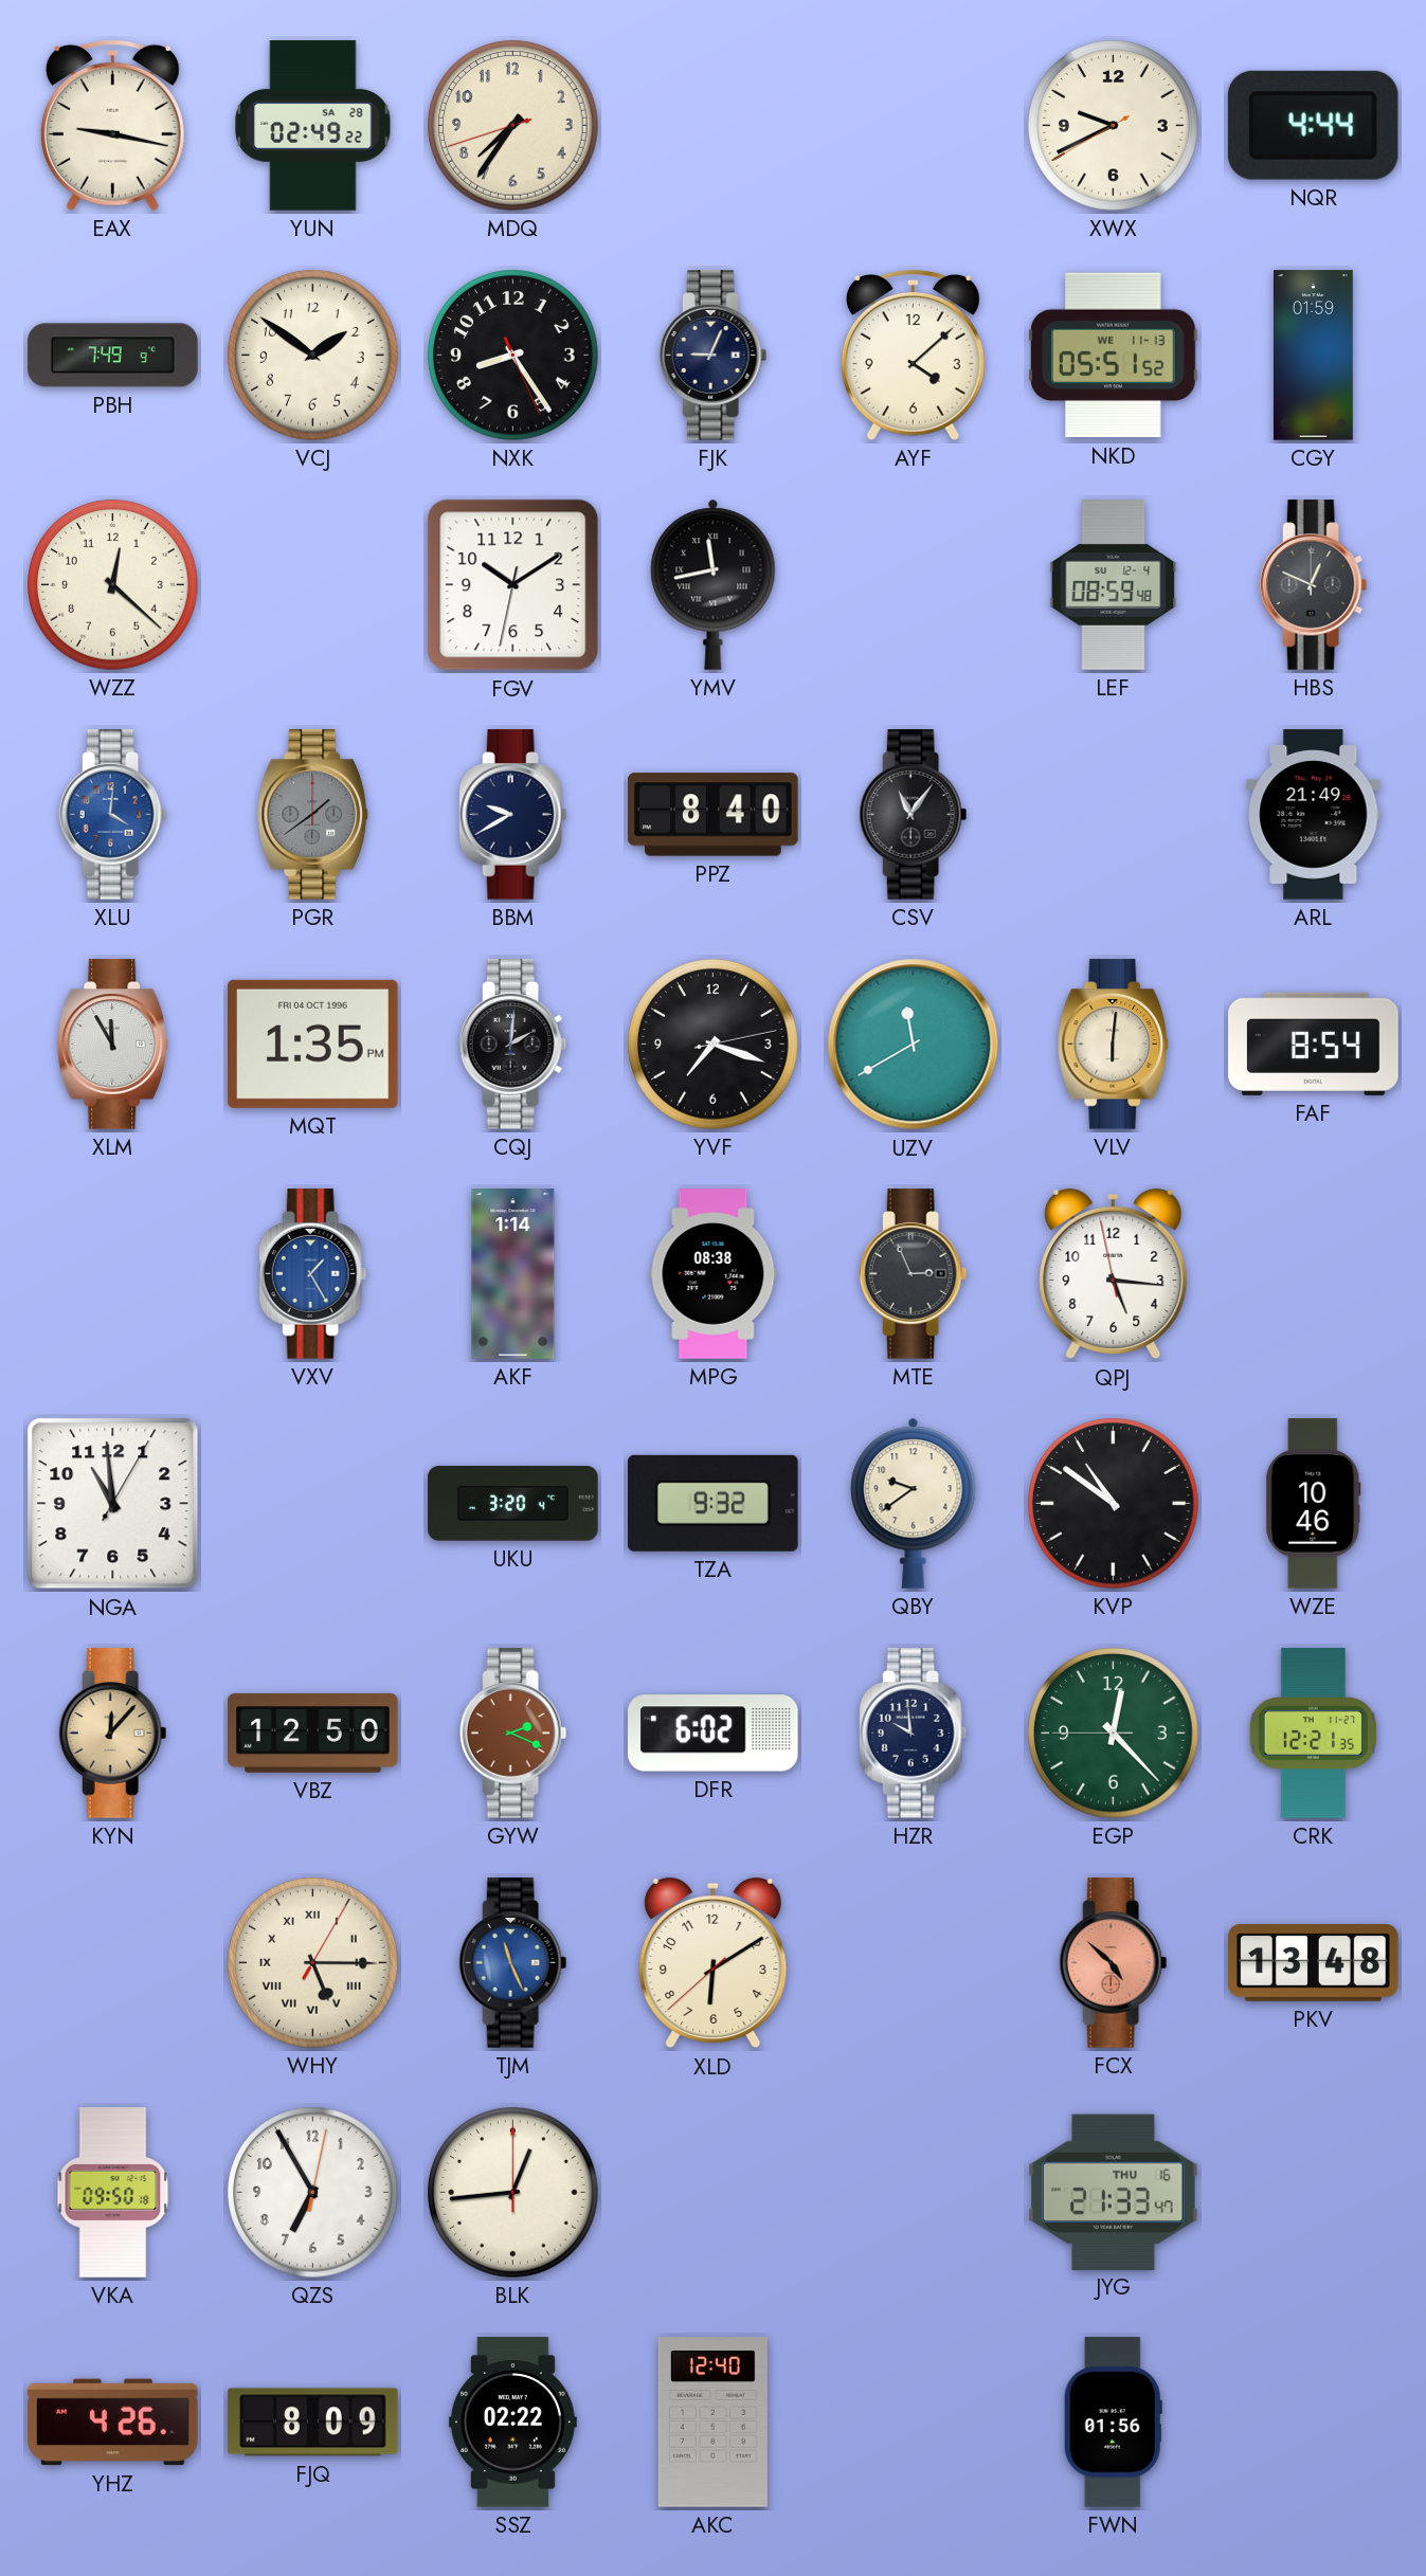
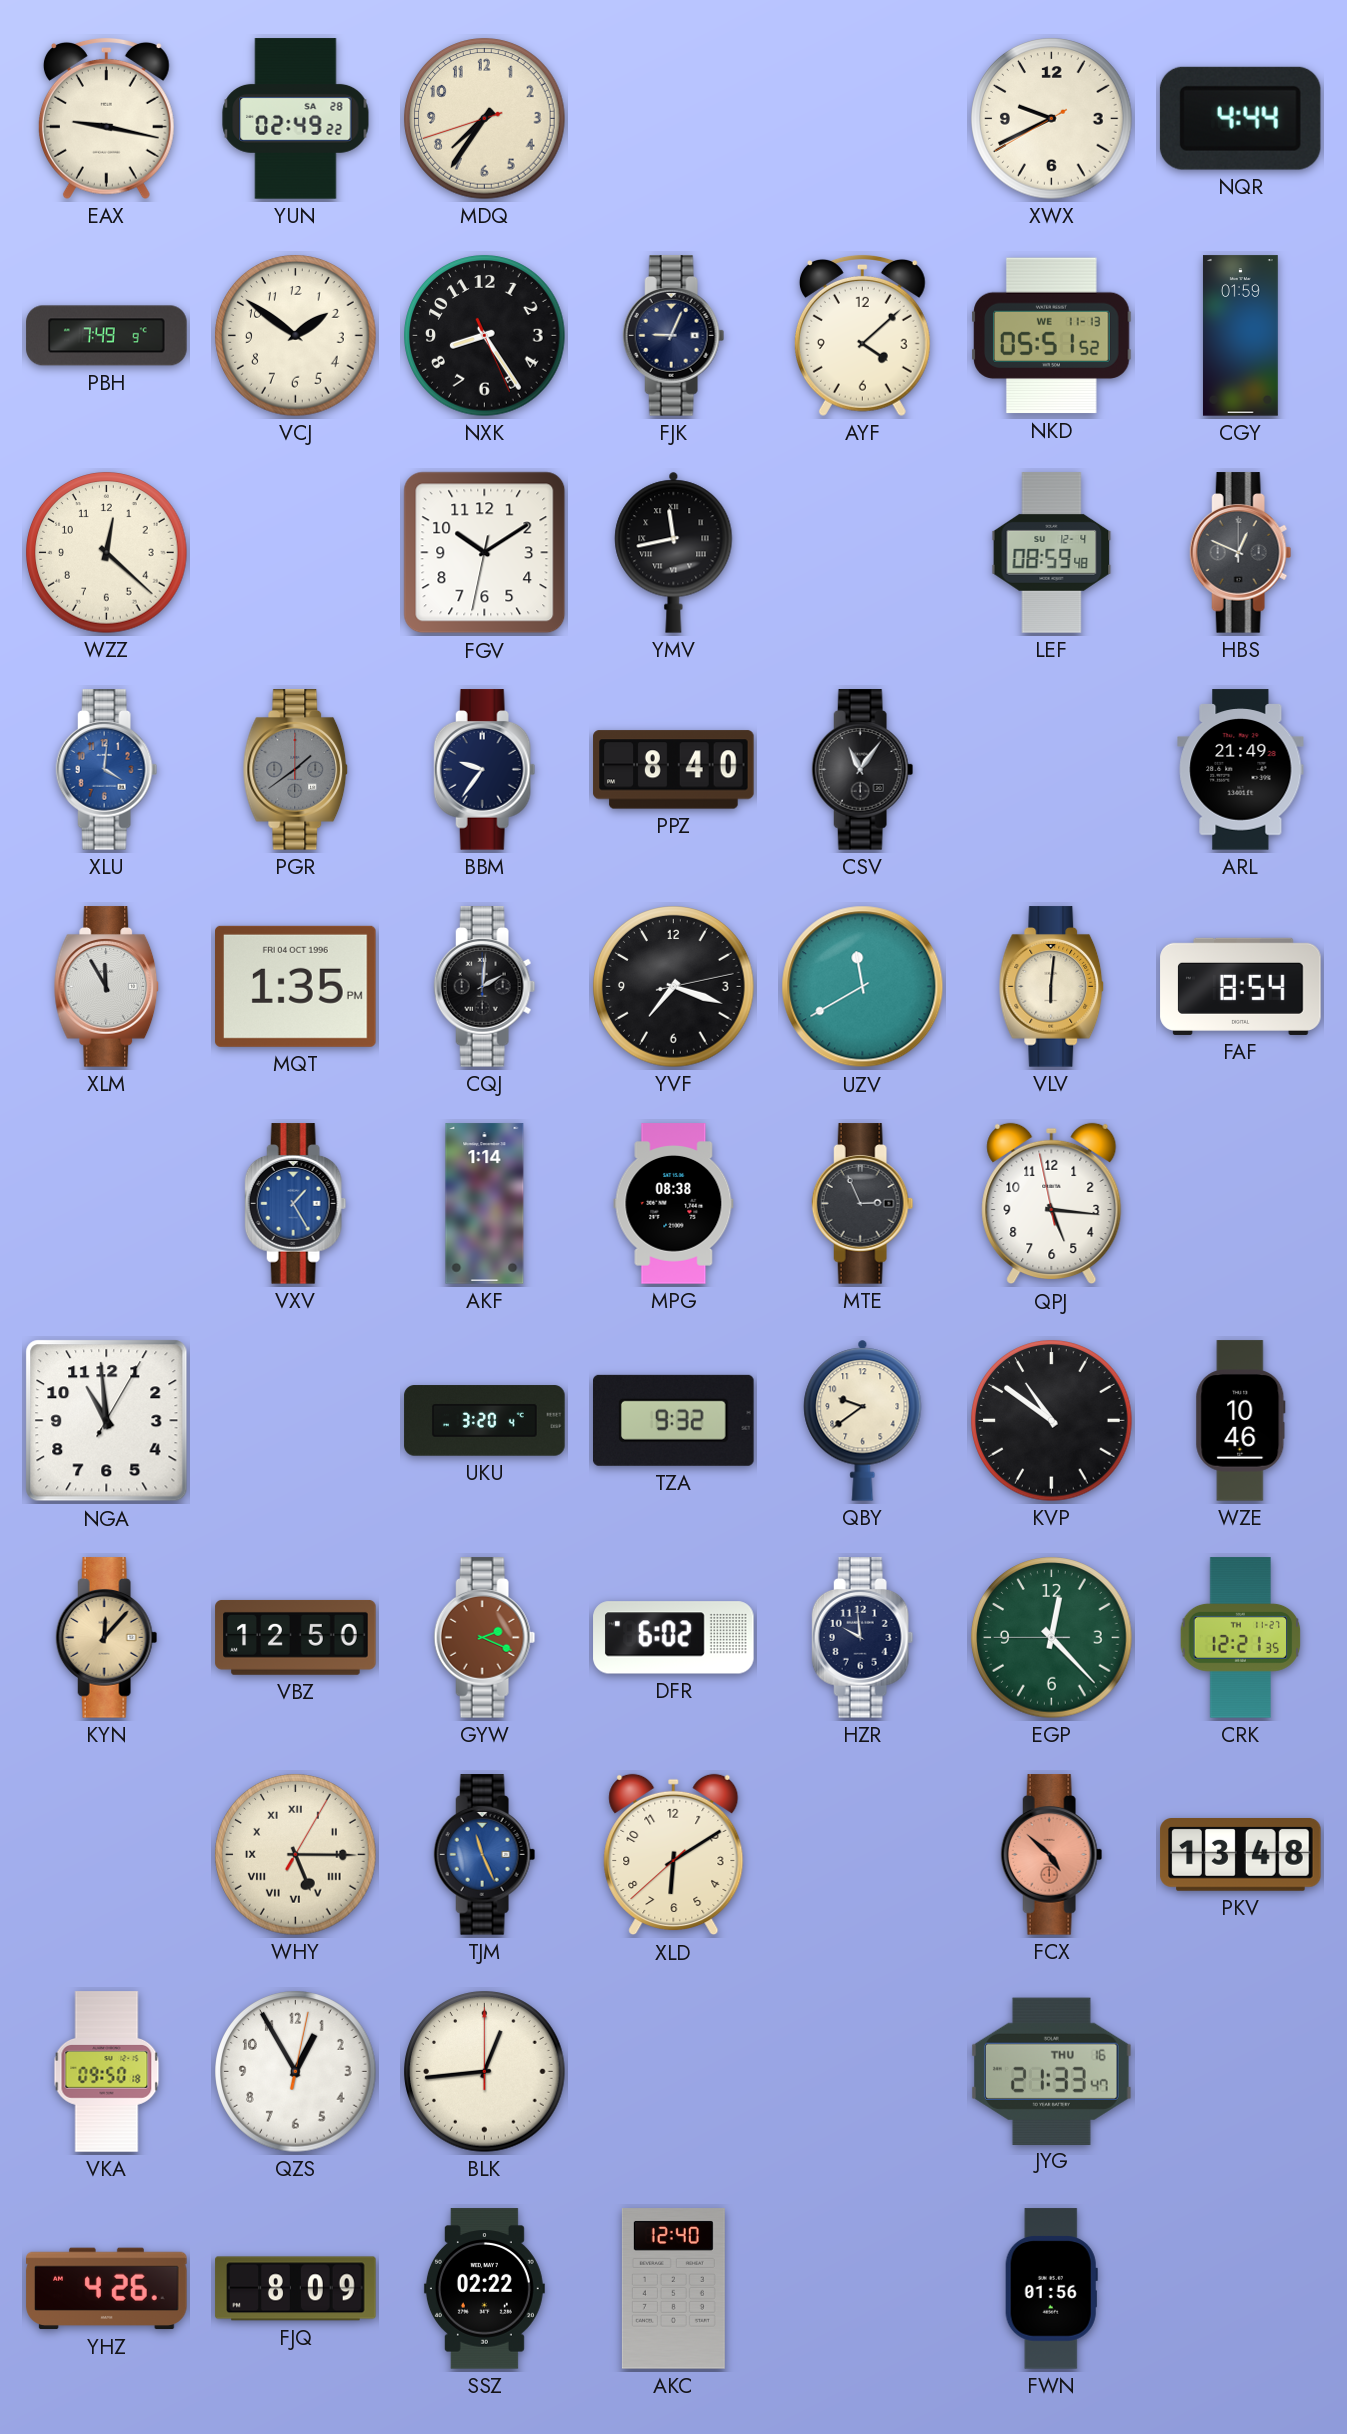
BBM: 9:40 -> 9:36 (485, 770)
QZS: 6:55 -> 12:55 (296, 2072)
